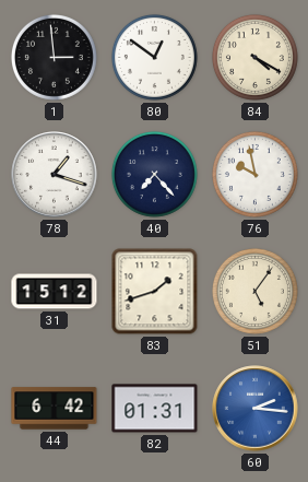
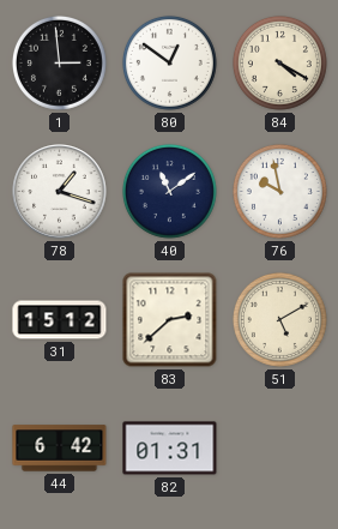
40: 7:23 -> 11:09 (169, 191)
83: 1:42 -> 2:38 (170, 320)
51: 5:06 -> 5:10 (279, 319)
60: 2:16 -> none (256, 409)
